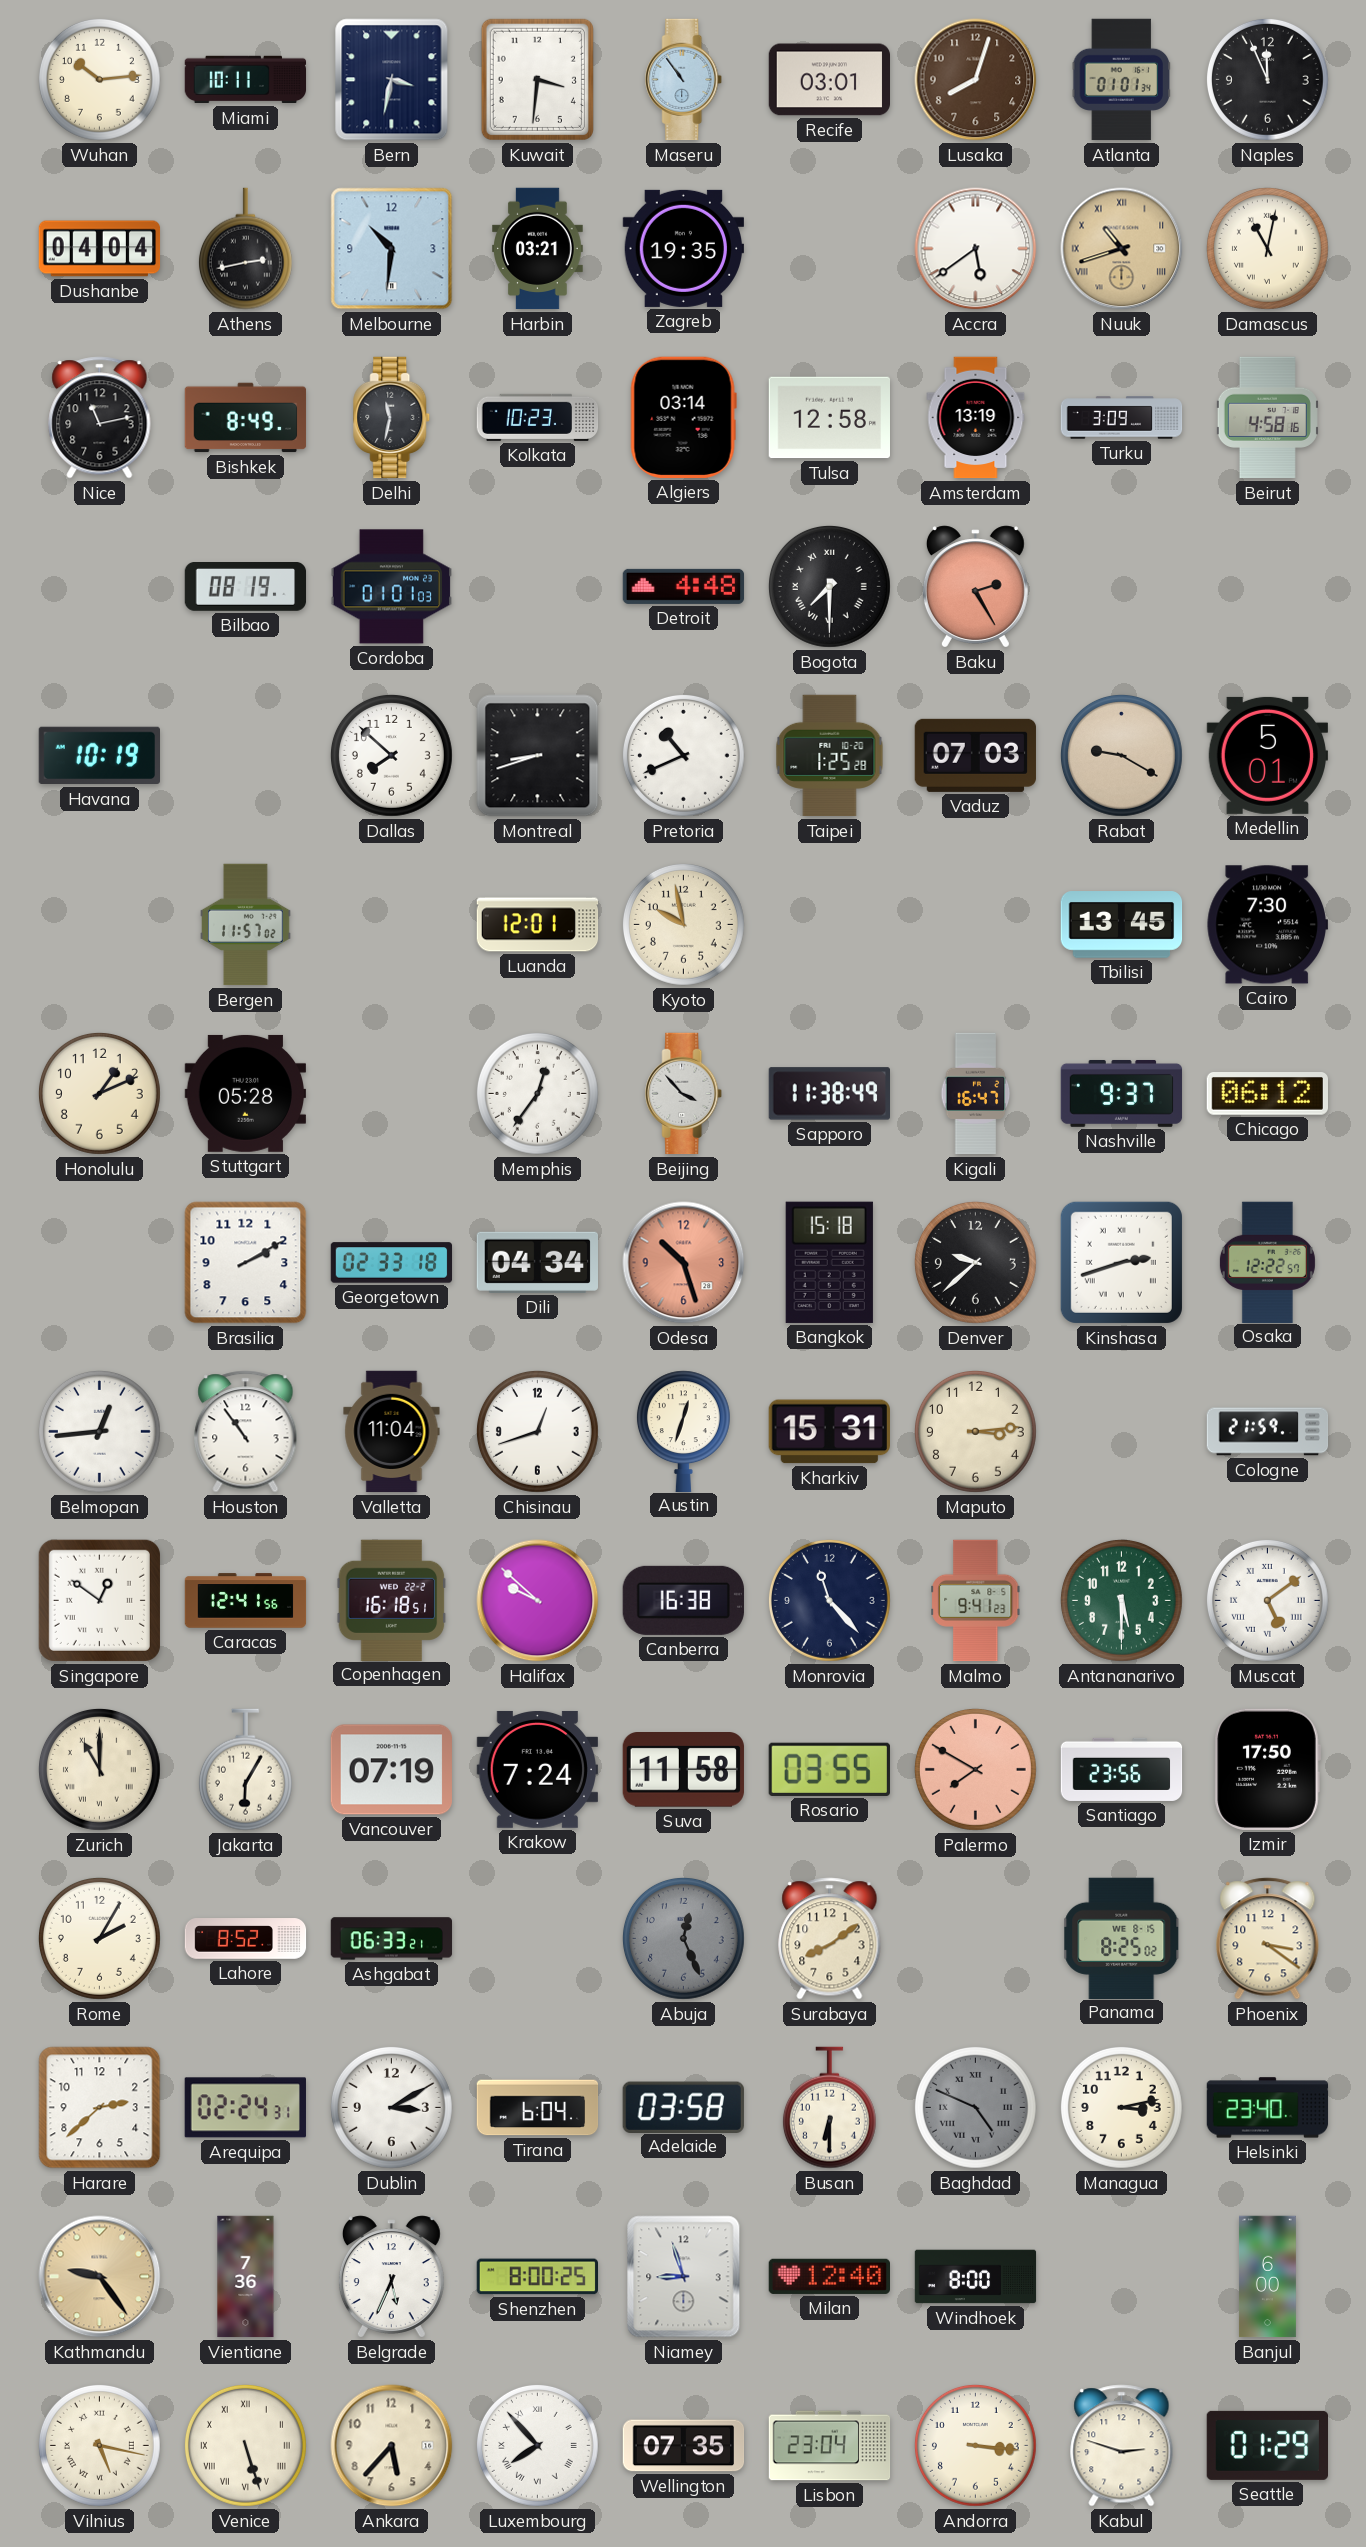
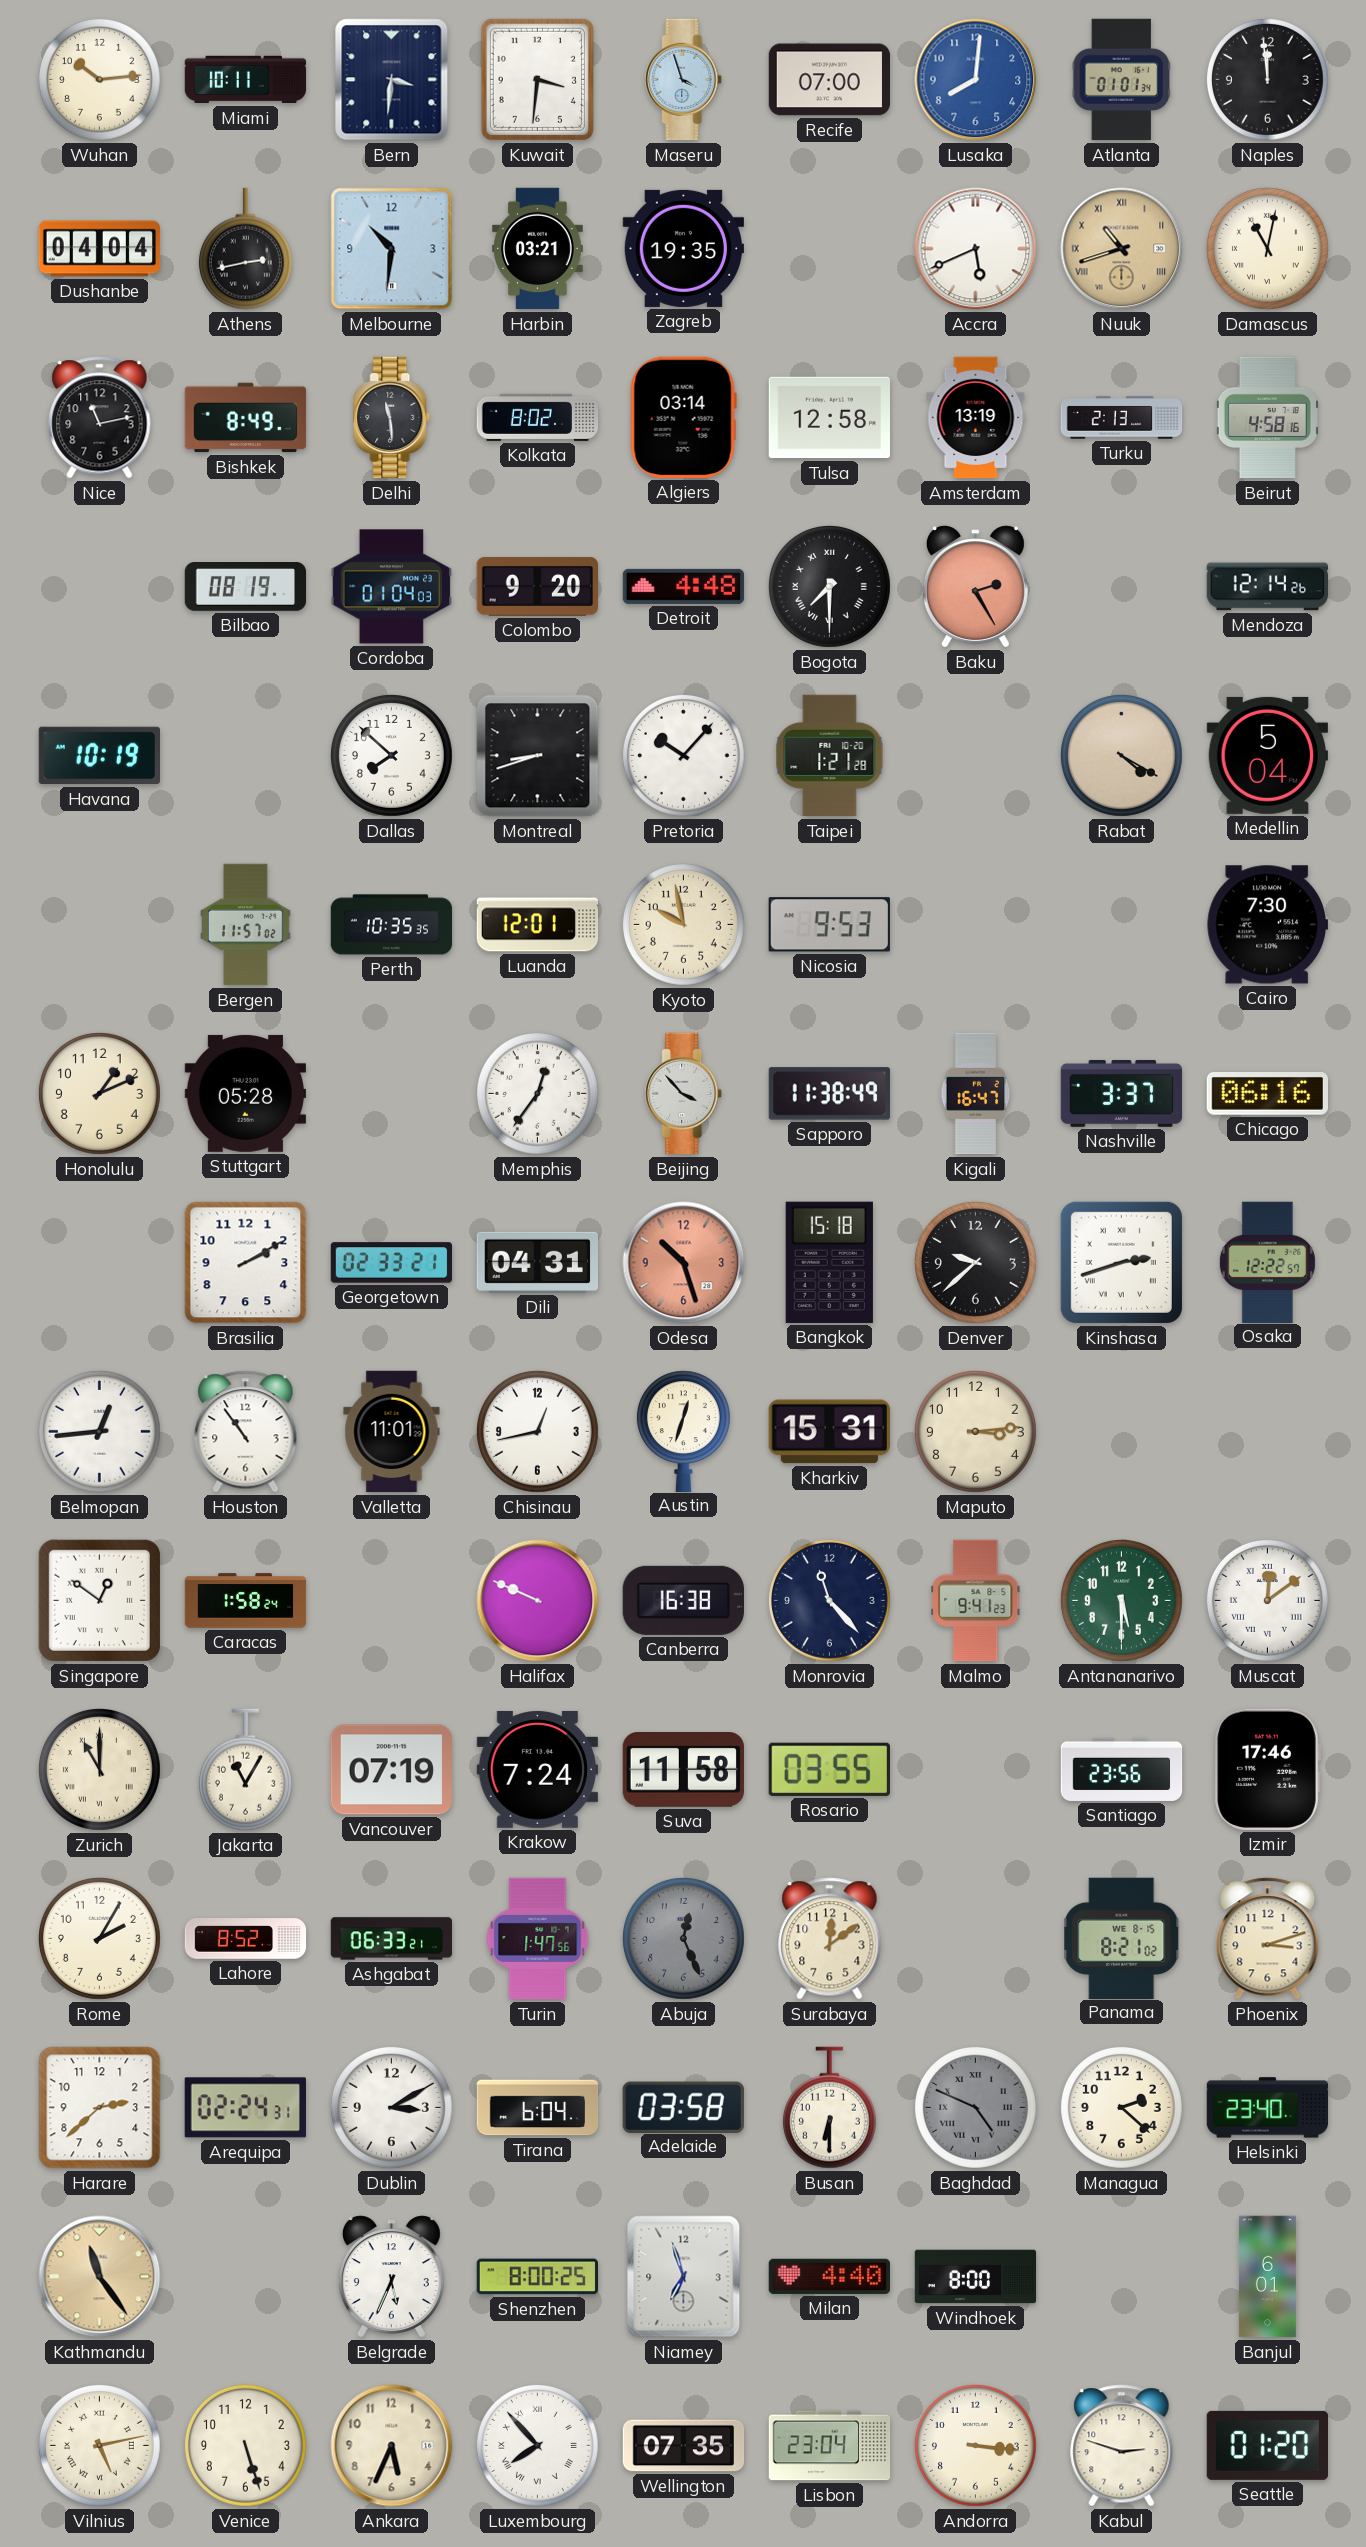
Bern: 3:32 -> 3:31 (392, 80)
Maseru: 10:54 -> 3:57 (684, 80)
Recife: 03:01 -> 07:00 (830, 80)
Lusaka: 8:03 -> 8:01 (976, 80)
Lusaka dial: brown -> blue (976, 80)
Naples: 11:56 -> 11:59 (1267, 79)
Accra: 5:39 -> 5:41 (976, 249)
Delhi: 11:32 -> 11:29 (392, 418)
Kolkata: 10:23 -> 8:02 (538, 417)
Turku: 3:09 -> 2:13 (1122, 418)
Cordoba: 01:01 -> 01:04 (391, 587)
Colombo: none -> 9:20 (537, 587)
Mendoza: none -> 12:14 (1267, 587)
Pretoria: 10:41 -> 10:07 (683, 755)
Taipei: 1:25 -> 1:21 (830, 756)
Vaduz: 07:03 -> none (975, 755)
Rabat: 9:20 -> 4:20 (1121, 755)
Medellin: 5:01 -> 5:04 (1267, 755)
Perth: none -> 10:35 (392, 925)
Nicosia: none -> 9:53 (829, 925)
Tbilisi: 13:45 -> none (1122, 925)
Nashville: 9:37 -> 3:37 (1122, 1093)
Chicago: 06:12 -> 06:16 (1267, 1094)
Georgetown: 02:33:18 -> 02:33:21 (392, 1263)
Dili: 04:34 -> 04:31 (537, 1262)
Valletta: 11:04 -> 11:01 (392, 1432)
Chisinau: 12:42 -> 12:43 (537, 1431)
Cologne: 21:59 -> none (1268, 1432)
Caracas: 12:41 -> 1:58 (246, 1601)
Copenhagen: 16:18 -> none (392, 1600)
Halifax: 9:52 -> 9:49 (538, 1601)
Muscat: 5:09 -> 12:09 (1267, 1600)
Jakarta: 6:05 -> 11:05 (245, 1770)
Palermo: 7:50 -> none (975, 1769)
Izmir: 17:50 -> 17:46 (1267, 1769)
Turin: none -> 1:47 (538, 1939)
Surabaya: 8:09 -> 12:09 (830, 1939)
Panama: 8:25 -> 8:21 (1122, 1938)
Phoenix: 3:21 -> 3:12 (1268, 1939)
Managua: 3:13 -> 2:22 (1121, 2107)
Kathmandu: 9:24 -> 11:24 (100, 2277)
Vientiane: 7:36 -> none (246, 2277)
Niamey: 8:57 -> 6:57 (684, 2277)
Milan: 12:40 -> 4:40 (829, 2276)
Banjul: 6:00 -> 6:01 (1268, 2277)
Vilnius: 5:17 -> 5:13 (99, 2445)
Venice numerals: Roman -> Arabic (245, 2445)
Ankara: 5:37 -> 5:34 (392, 2446)
Seattle: 01:29 -> 01:20 (1267, 2445)
